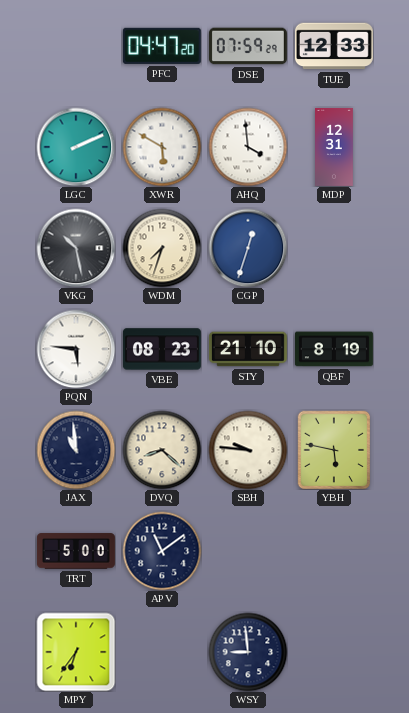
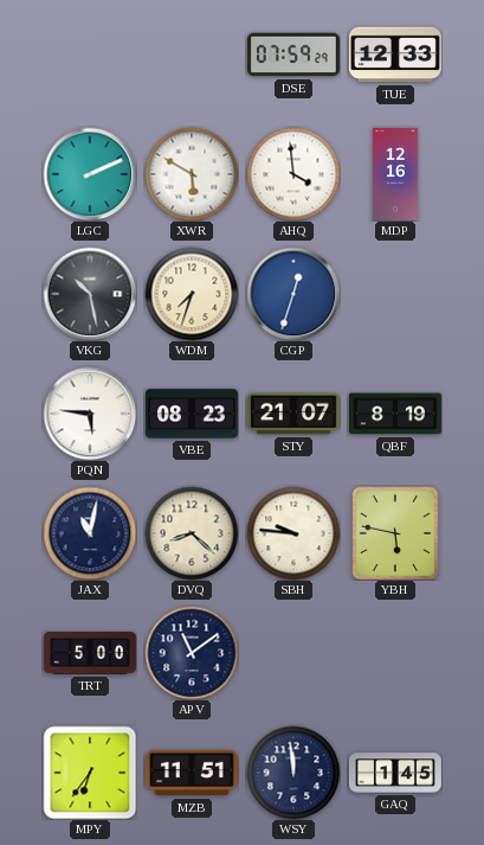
PFC: 04:47 -> none (162, 46)
MDP: 12:31 -> 12:16 (396, 174)
STY: 21:10 -> 21:07 (293, 414)
JAX: 10:59 -> 11:02 (90, 533)
MZB: none -> 11:51 (192, 773)
WSY: 8:59 -> 11:59 (293, 773)
GAQ: none -> 1:45 (395, 773)
